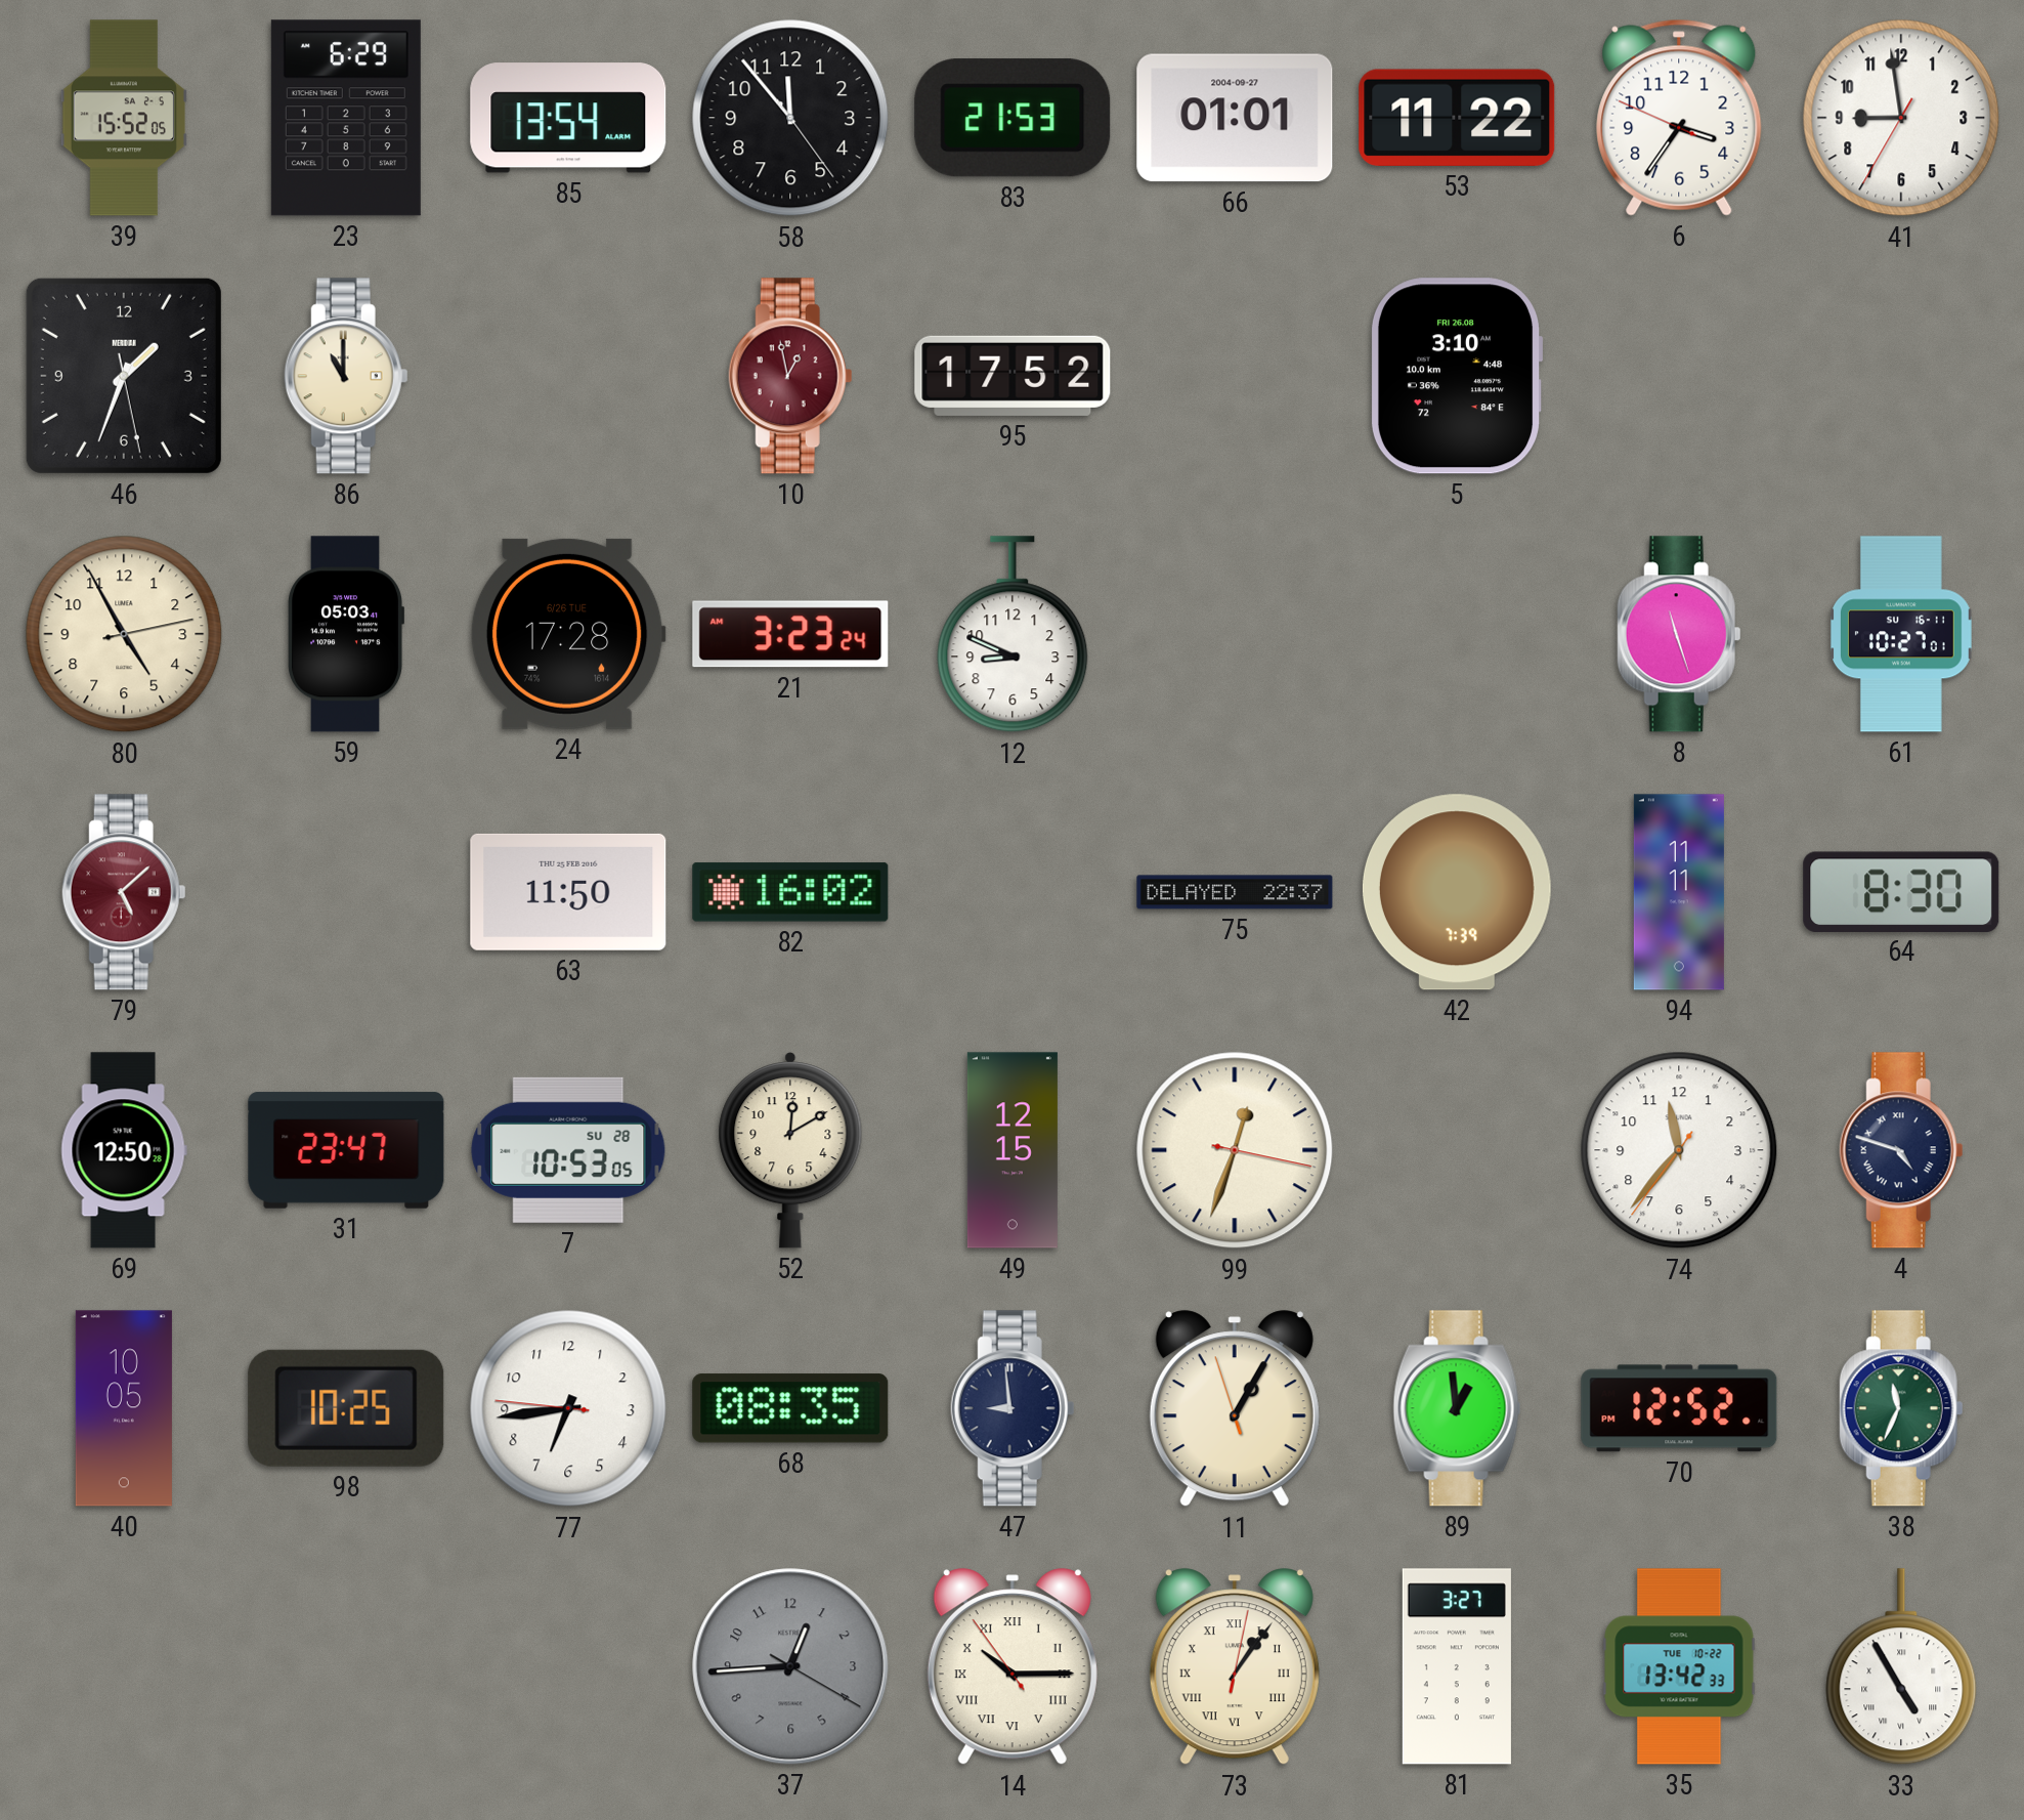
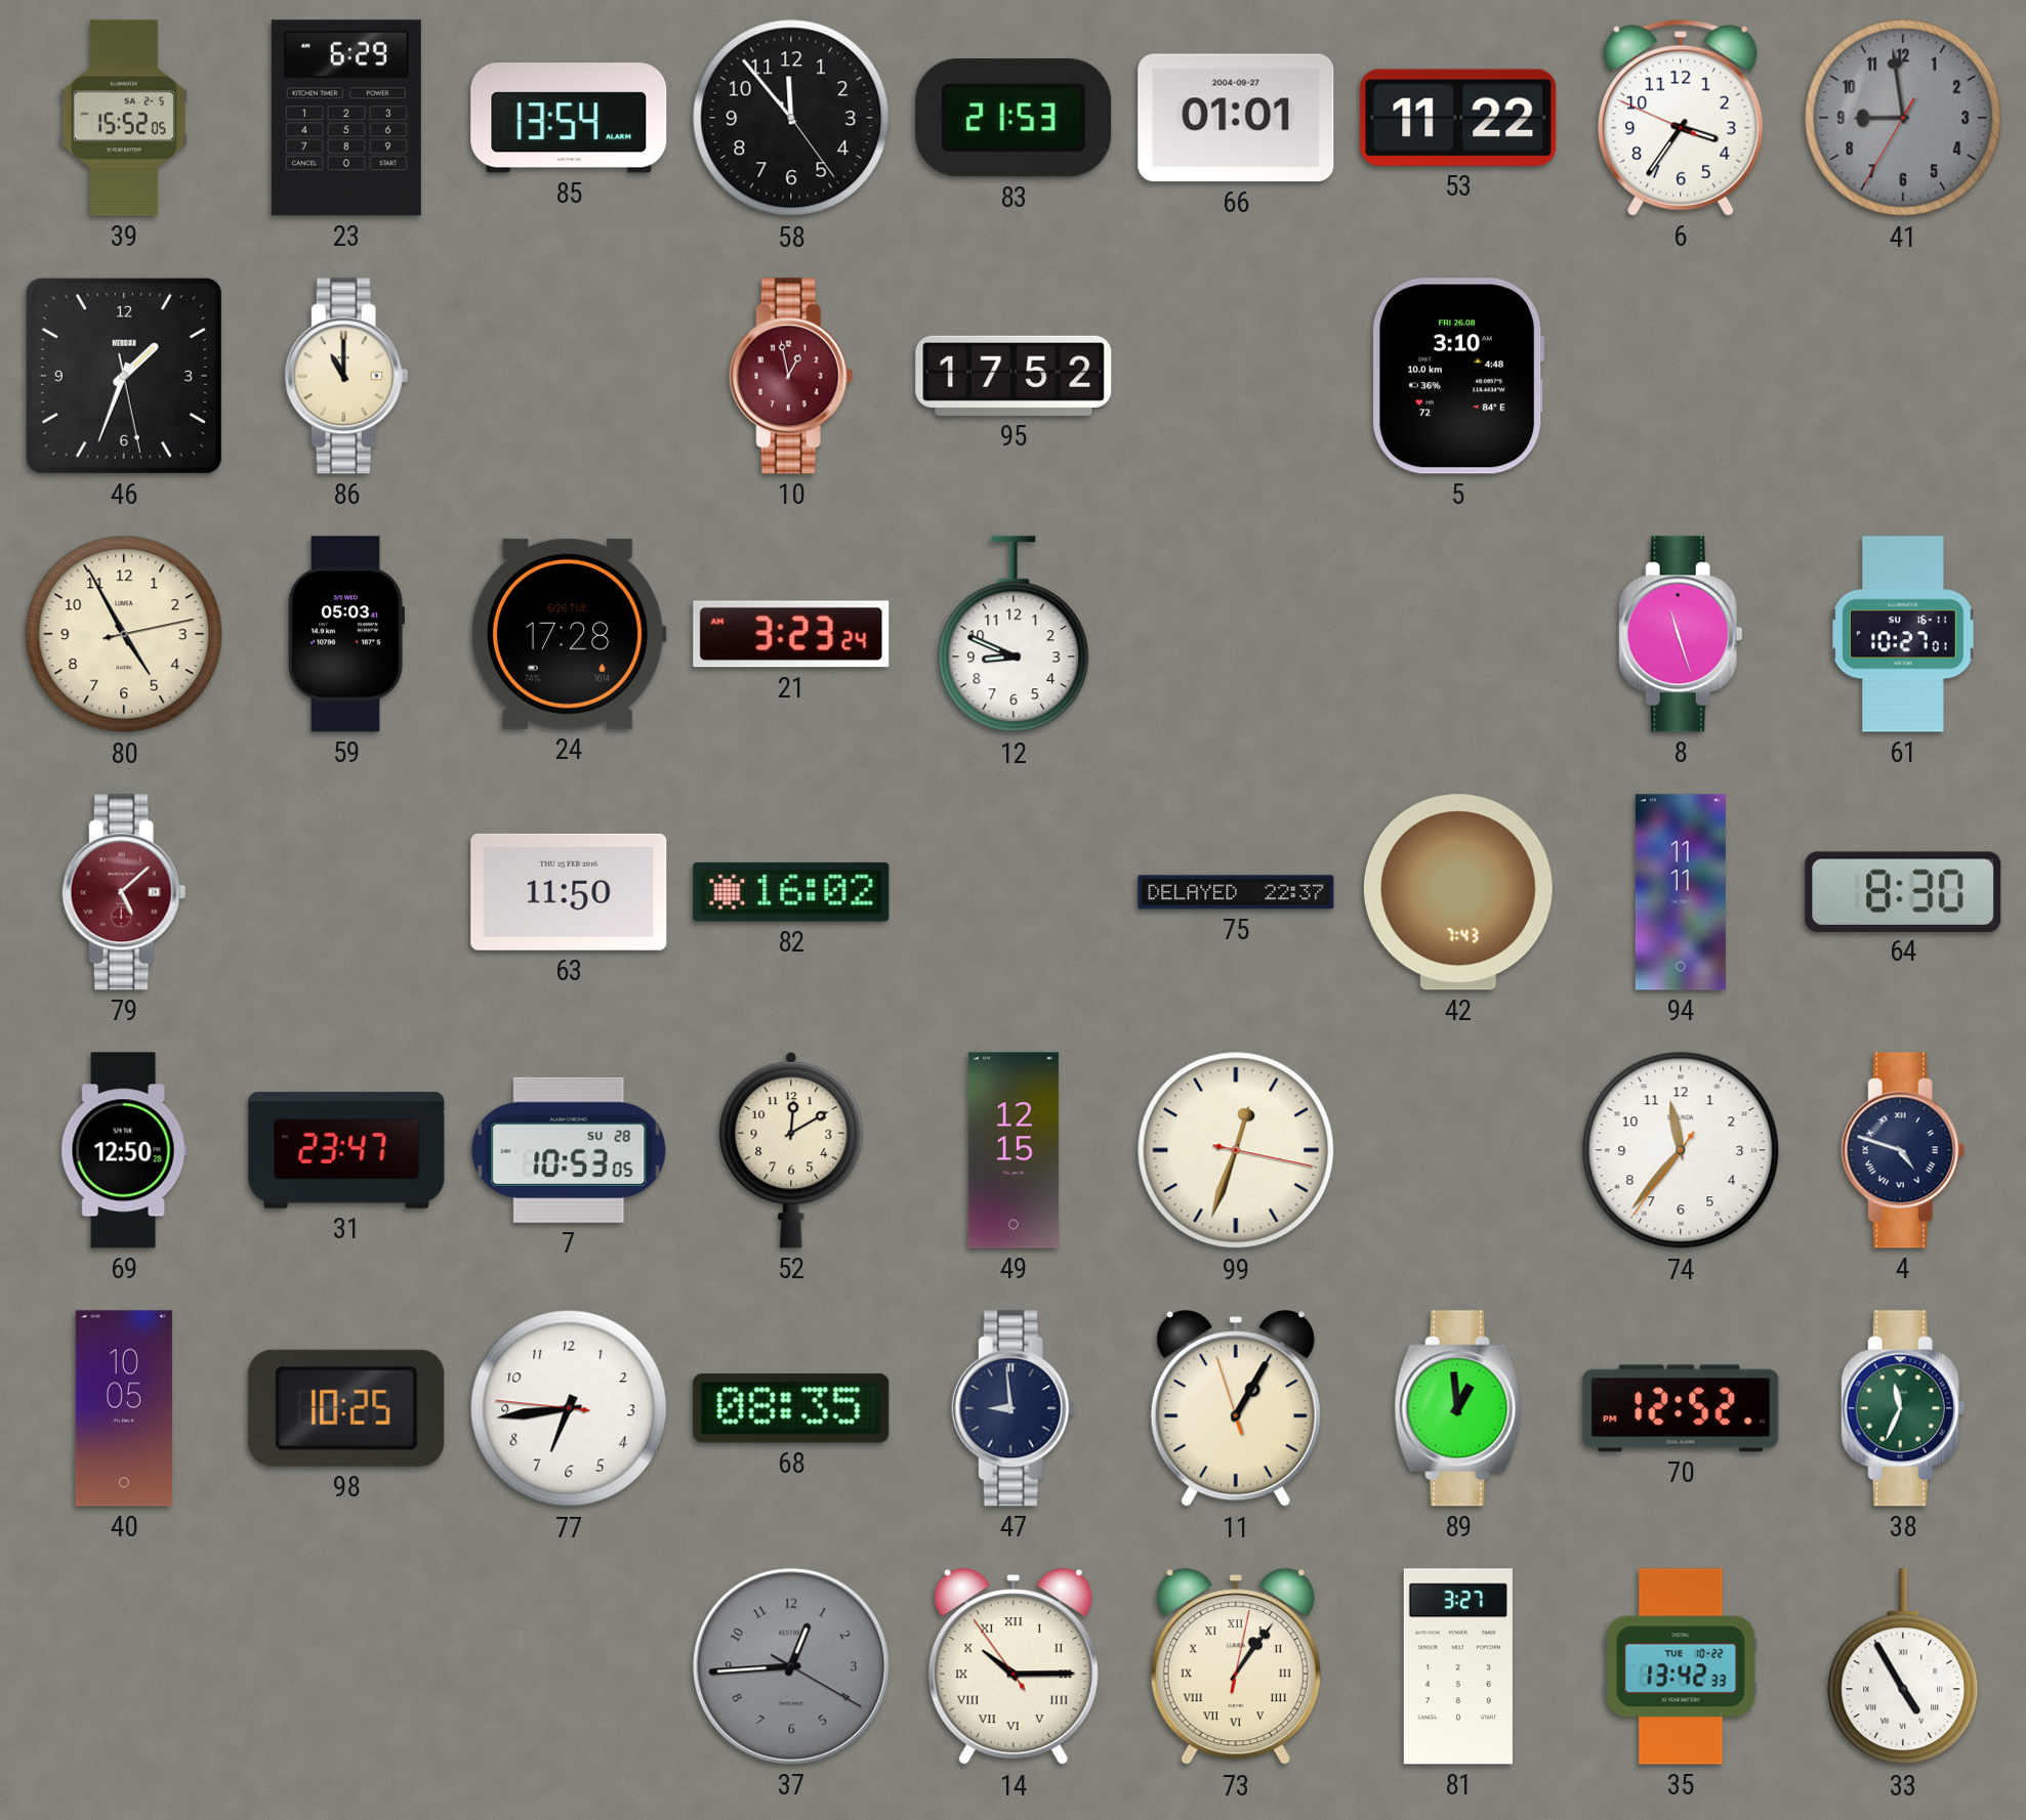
41 dial: white -> grey (1903, 118)
42: 7:39 -> 7:43 (1458, 892)
